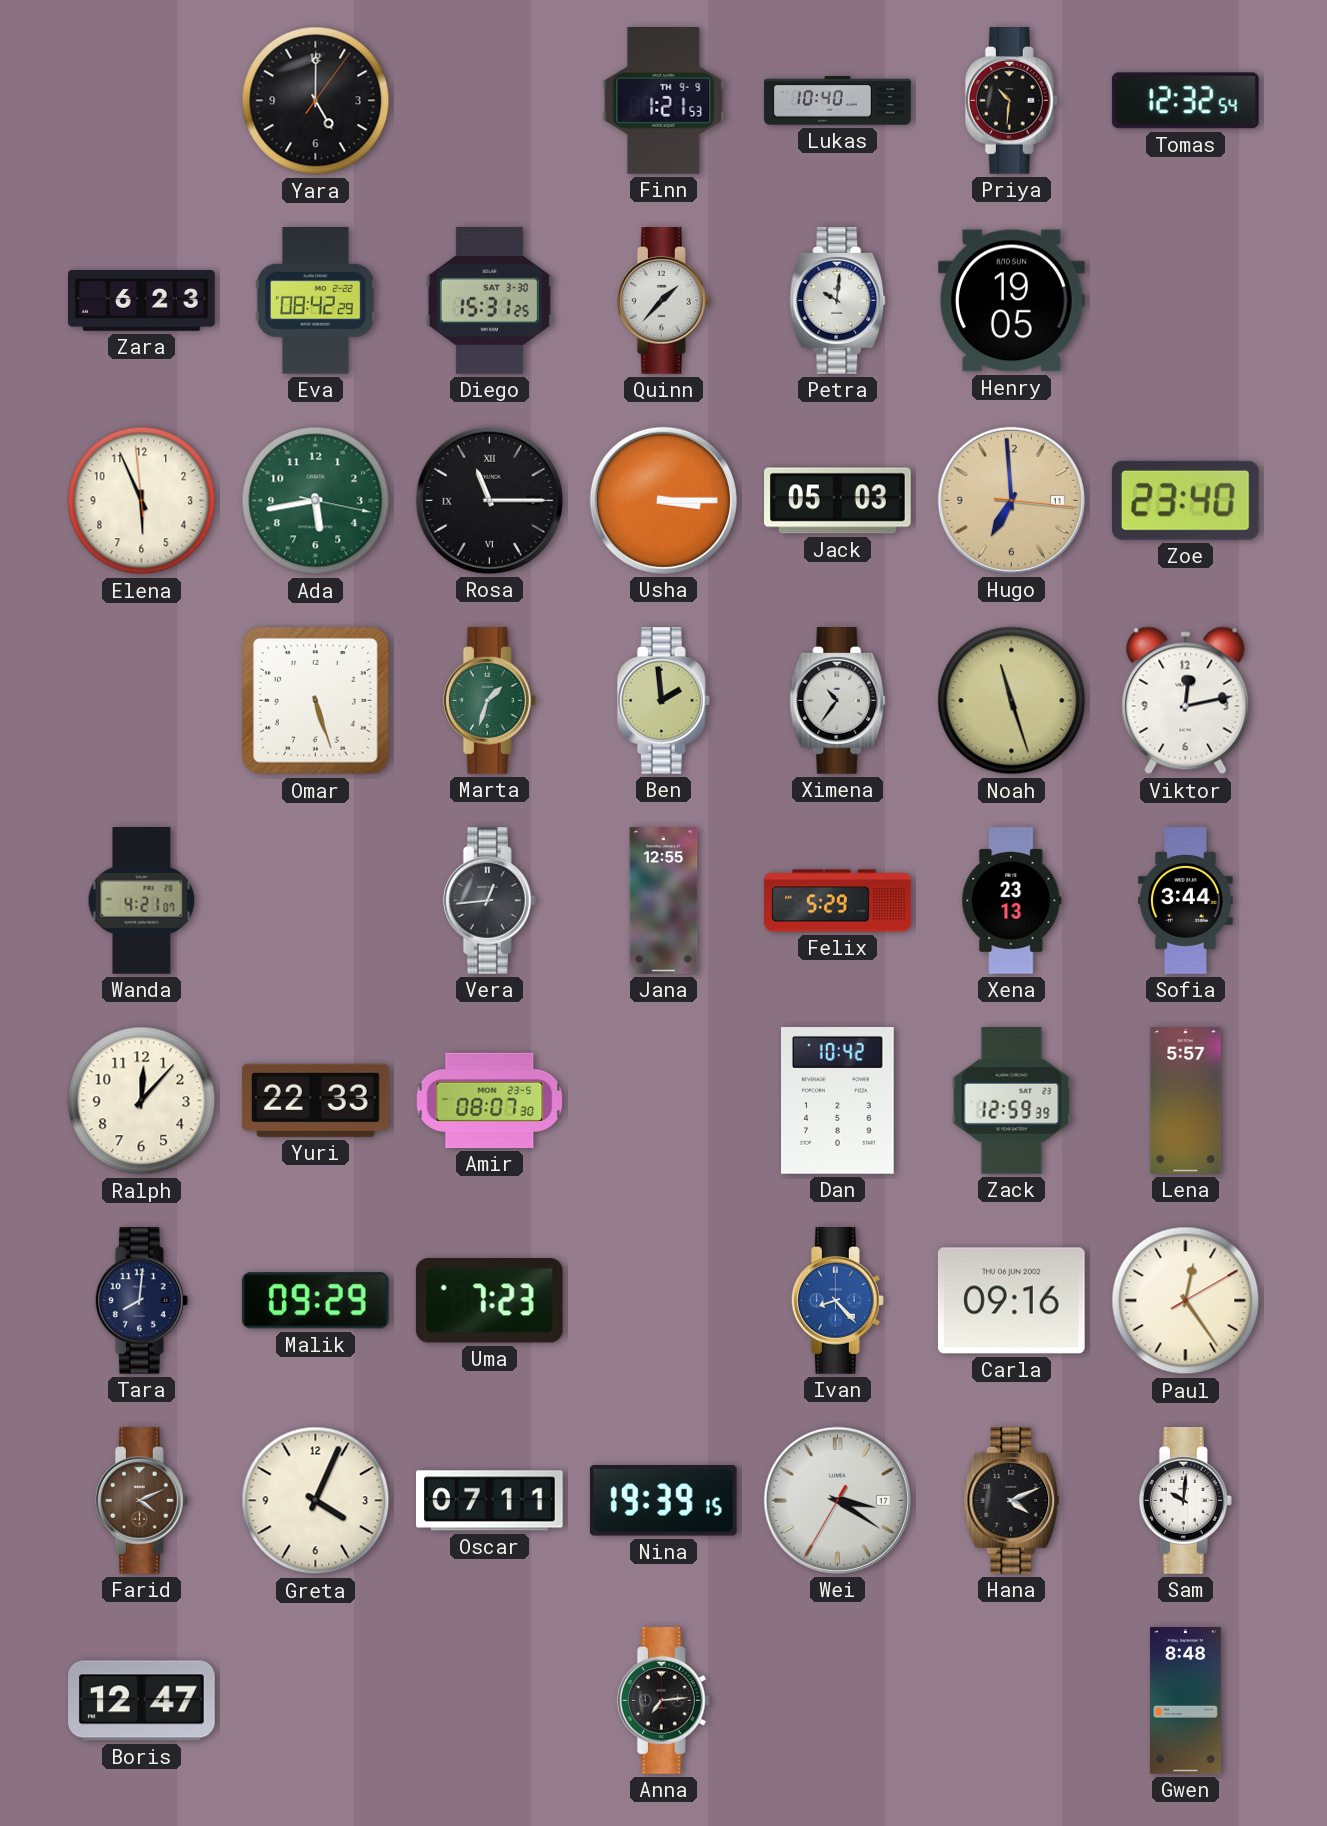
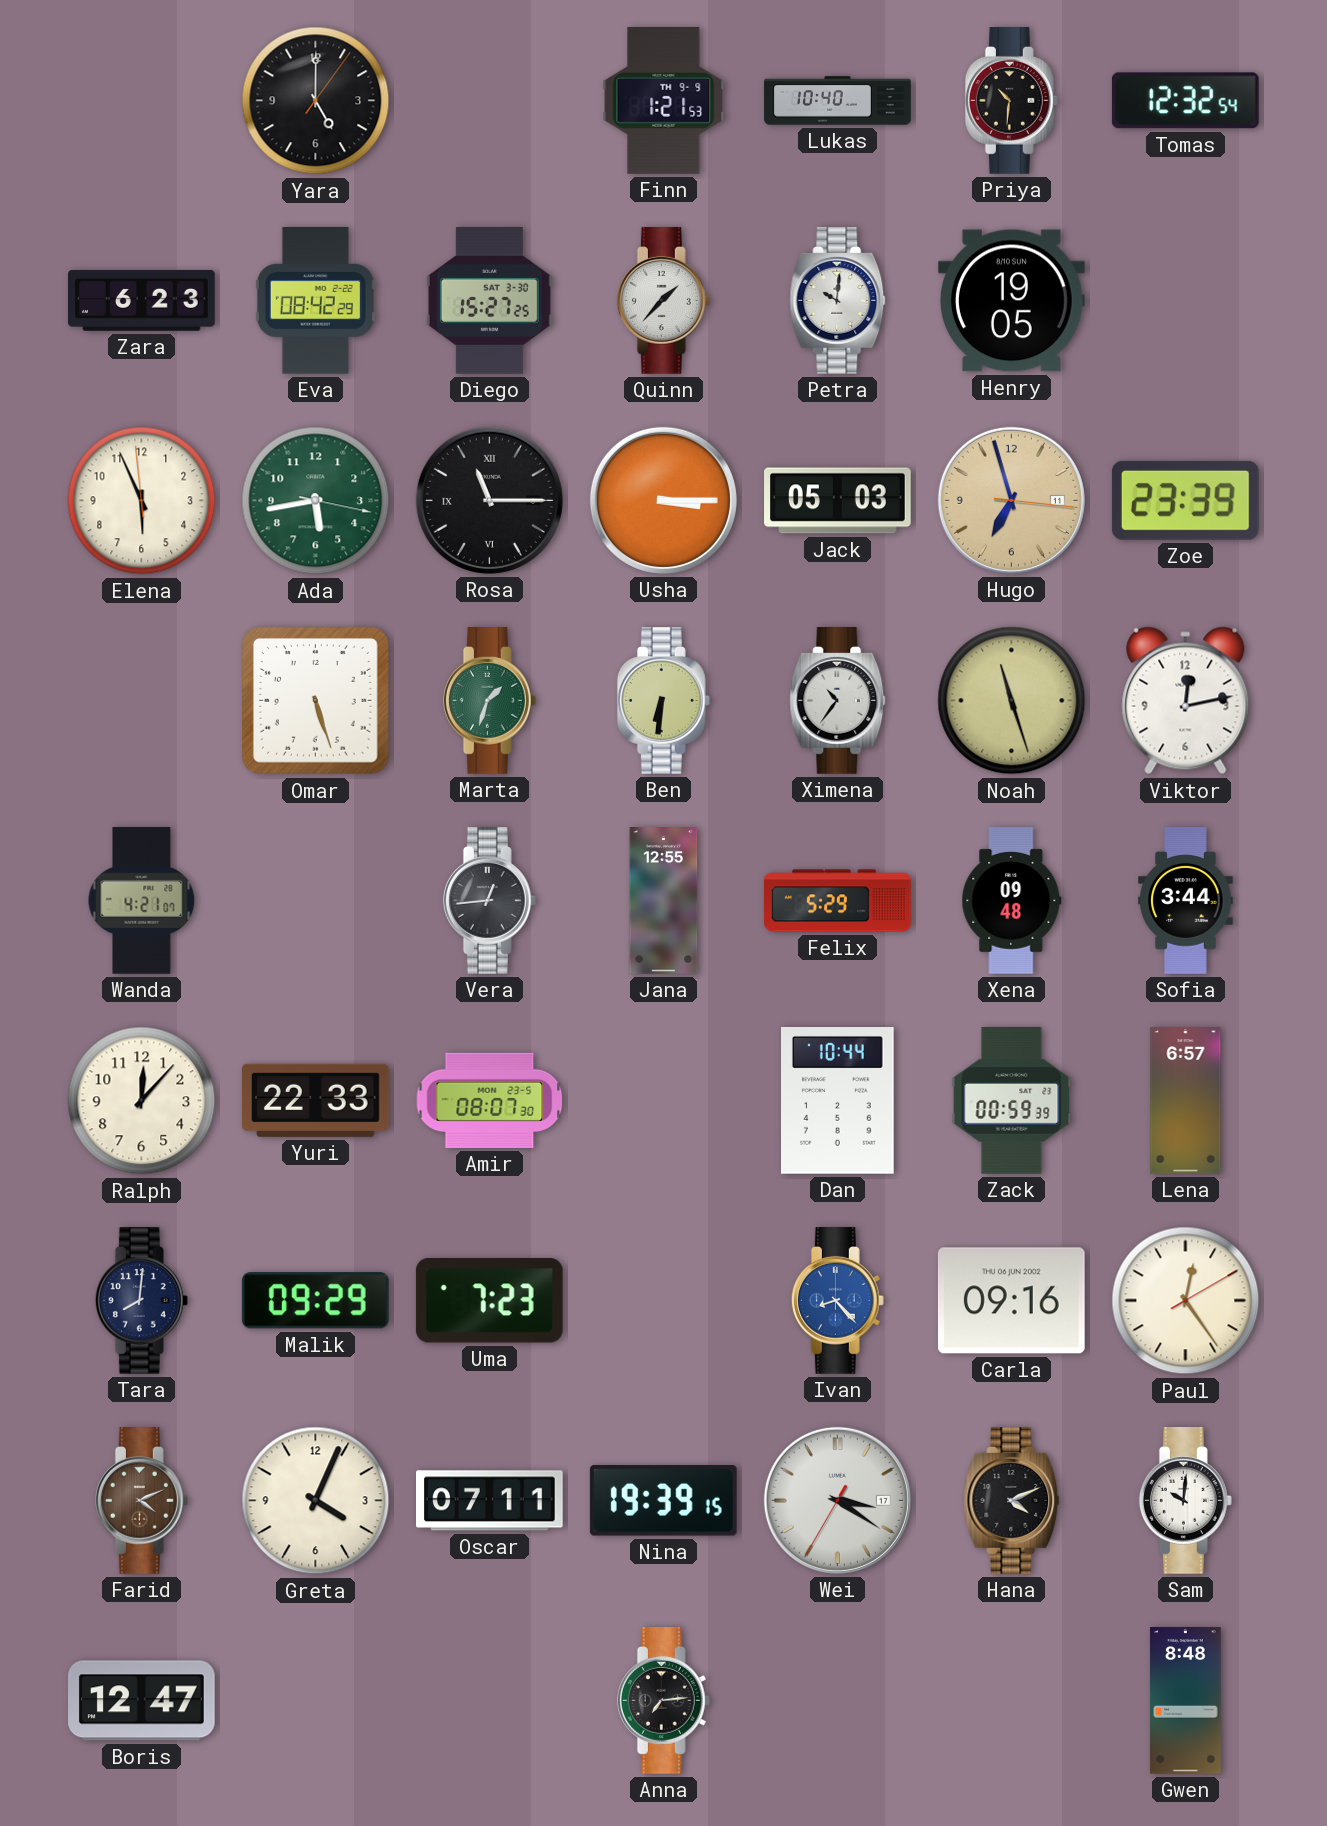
Diego: 15:31 -> 15:27 (489, 301)
Hugo: 6:59 -> 6:57 (1011, 500)
Zoe: 23:40 -> 23:39 (1185, 500)
Ben: 1:59 -> 6:31 (663, 701)
Xena: 23:13 -> 09:48 (1012, 901)
Dan: 10:42 -> 10:44 (838, 1101)
Zack: 12:59 -> 00:59 (1012, 1101)
Lena: 5:57 -> 6:57 (1186, 1101)
